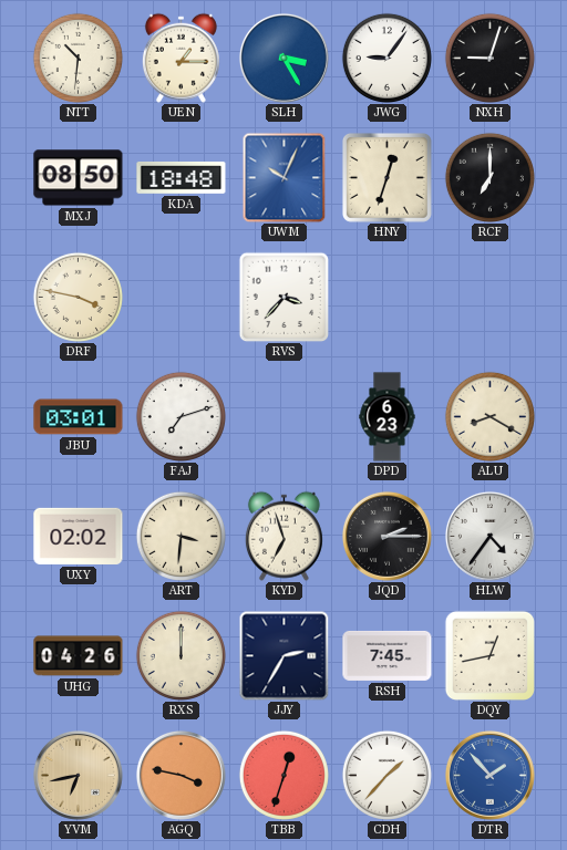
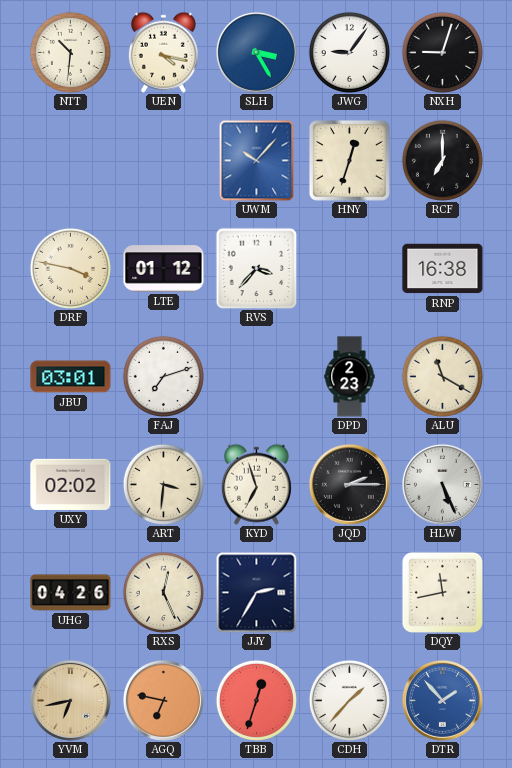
UEN: 1:15 -> 4:17 (163, 52)
MXJ: 08:50 -> none (79, 178)
KDA: 18:48 -> none (182, 178)
UWM: 10:04 -> 10:07 (257, 160)
LTE: none -> 01:12 (164, 269)
RNP: none -> 16:38 (443, 269)
DPD: 6:23 -> 2:23 (350, 377)
ALU: 8:20 -> 11:20 (442, 376)
HLW: 4:36 -> 5:26 (442, 484)
RXS: 12:00 -> 12:26 (163, 592)
RSH: 7:45 -> none (388, 655)
DQY: 12:43 -> 11:43 (442, 592)
AGQ: 3:47 -> 6:47 (163, 700)
